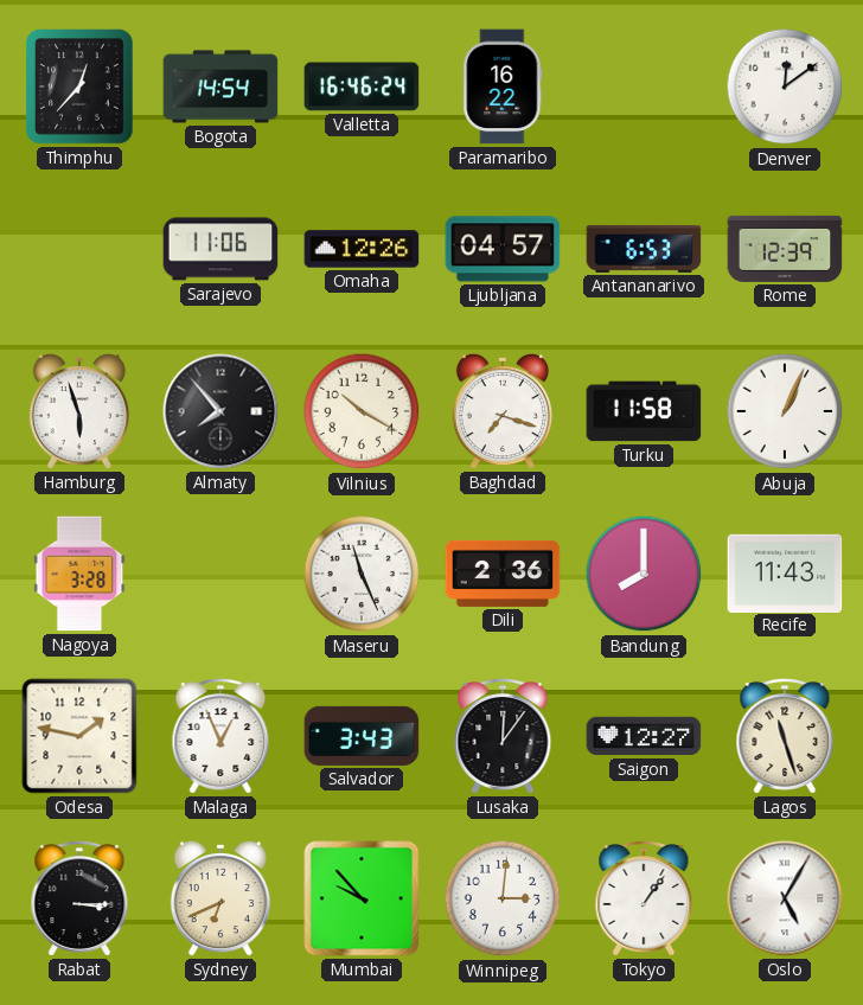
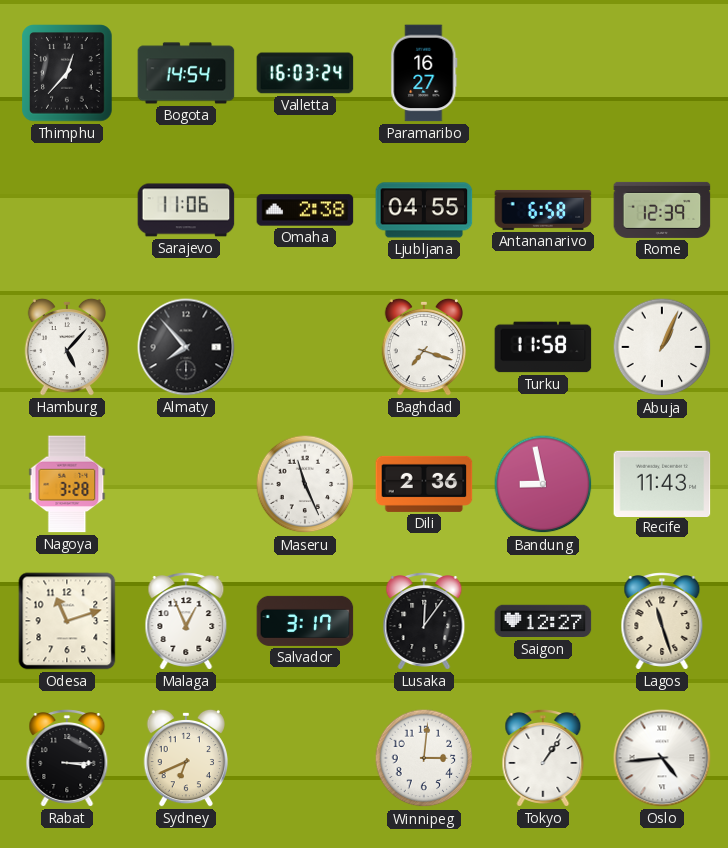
Valletta: 16:46 -> 16:03 (305, 73)
Paramaribo: 16:22 -> 16:27 (424, 73)
Denver: 12:09 -> none (785, 87)
Omaha: 12:26 -> 2:38 (305, 210)
Ljubljana: 04:57 -> 04:55 (424, 210)
Antananarivo: 6:53 -> 6:58 (543, 210)
Hamburg: 5:57 -> 5:07 (66, 347)
Vilnius: 10:20 -> none (362, 411)
Bandung: 8:00 -> 8:58 (543, 484)
Odesa: 1:47 -> 11:12 (67, 621)
Salvador: 3:43 -> 3:17 (305, 621)
Mumbai: 9:53 -> none (362, 898)
Oslo: 5:05 -> 4:44 (662, 758)
